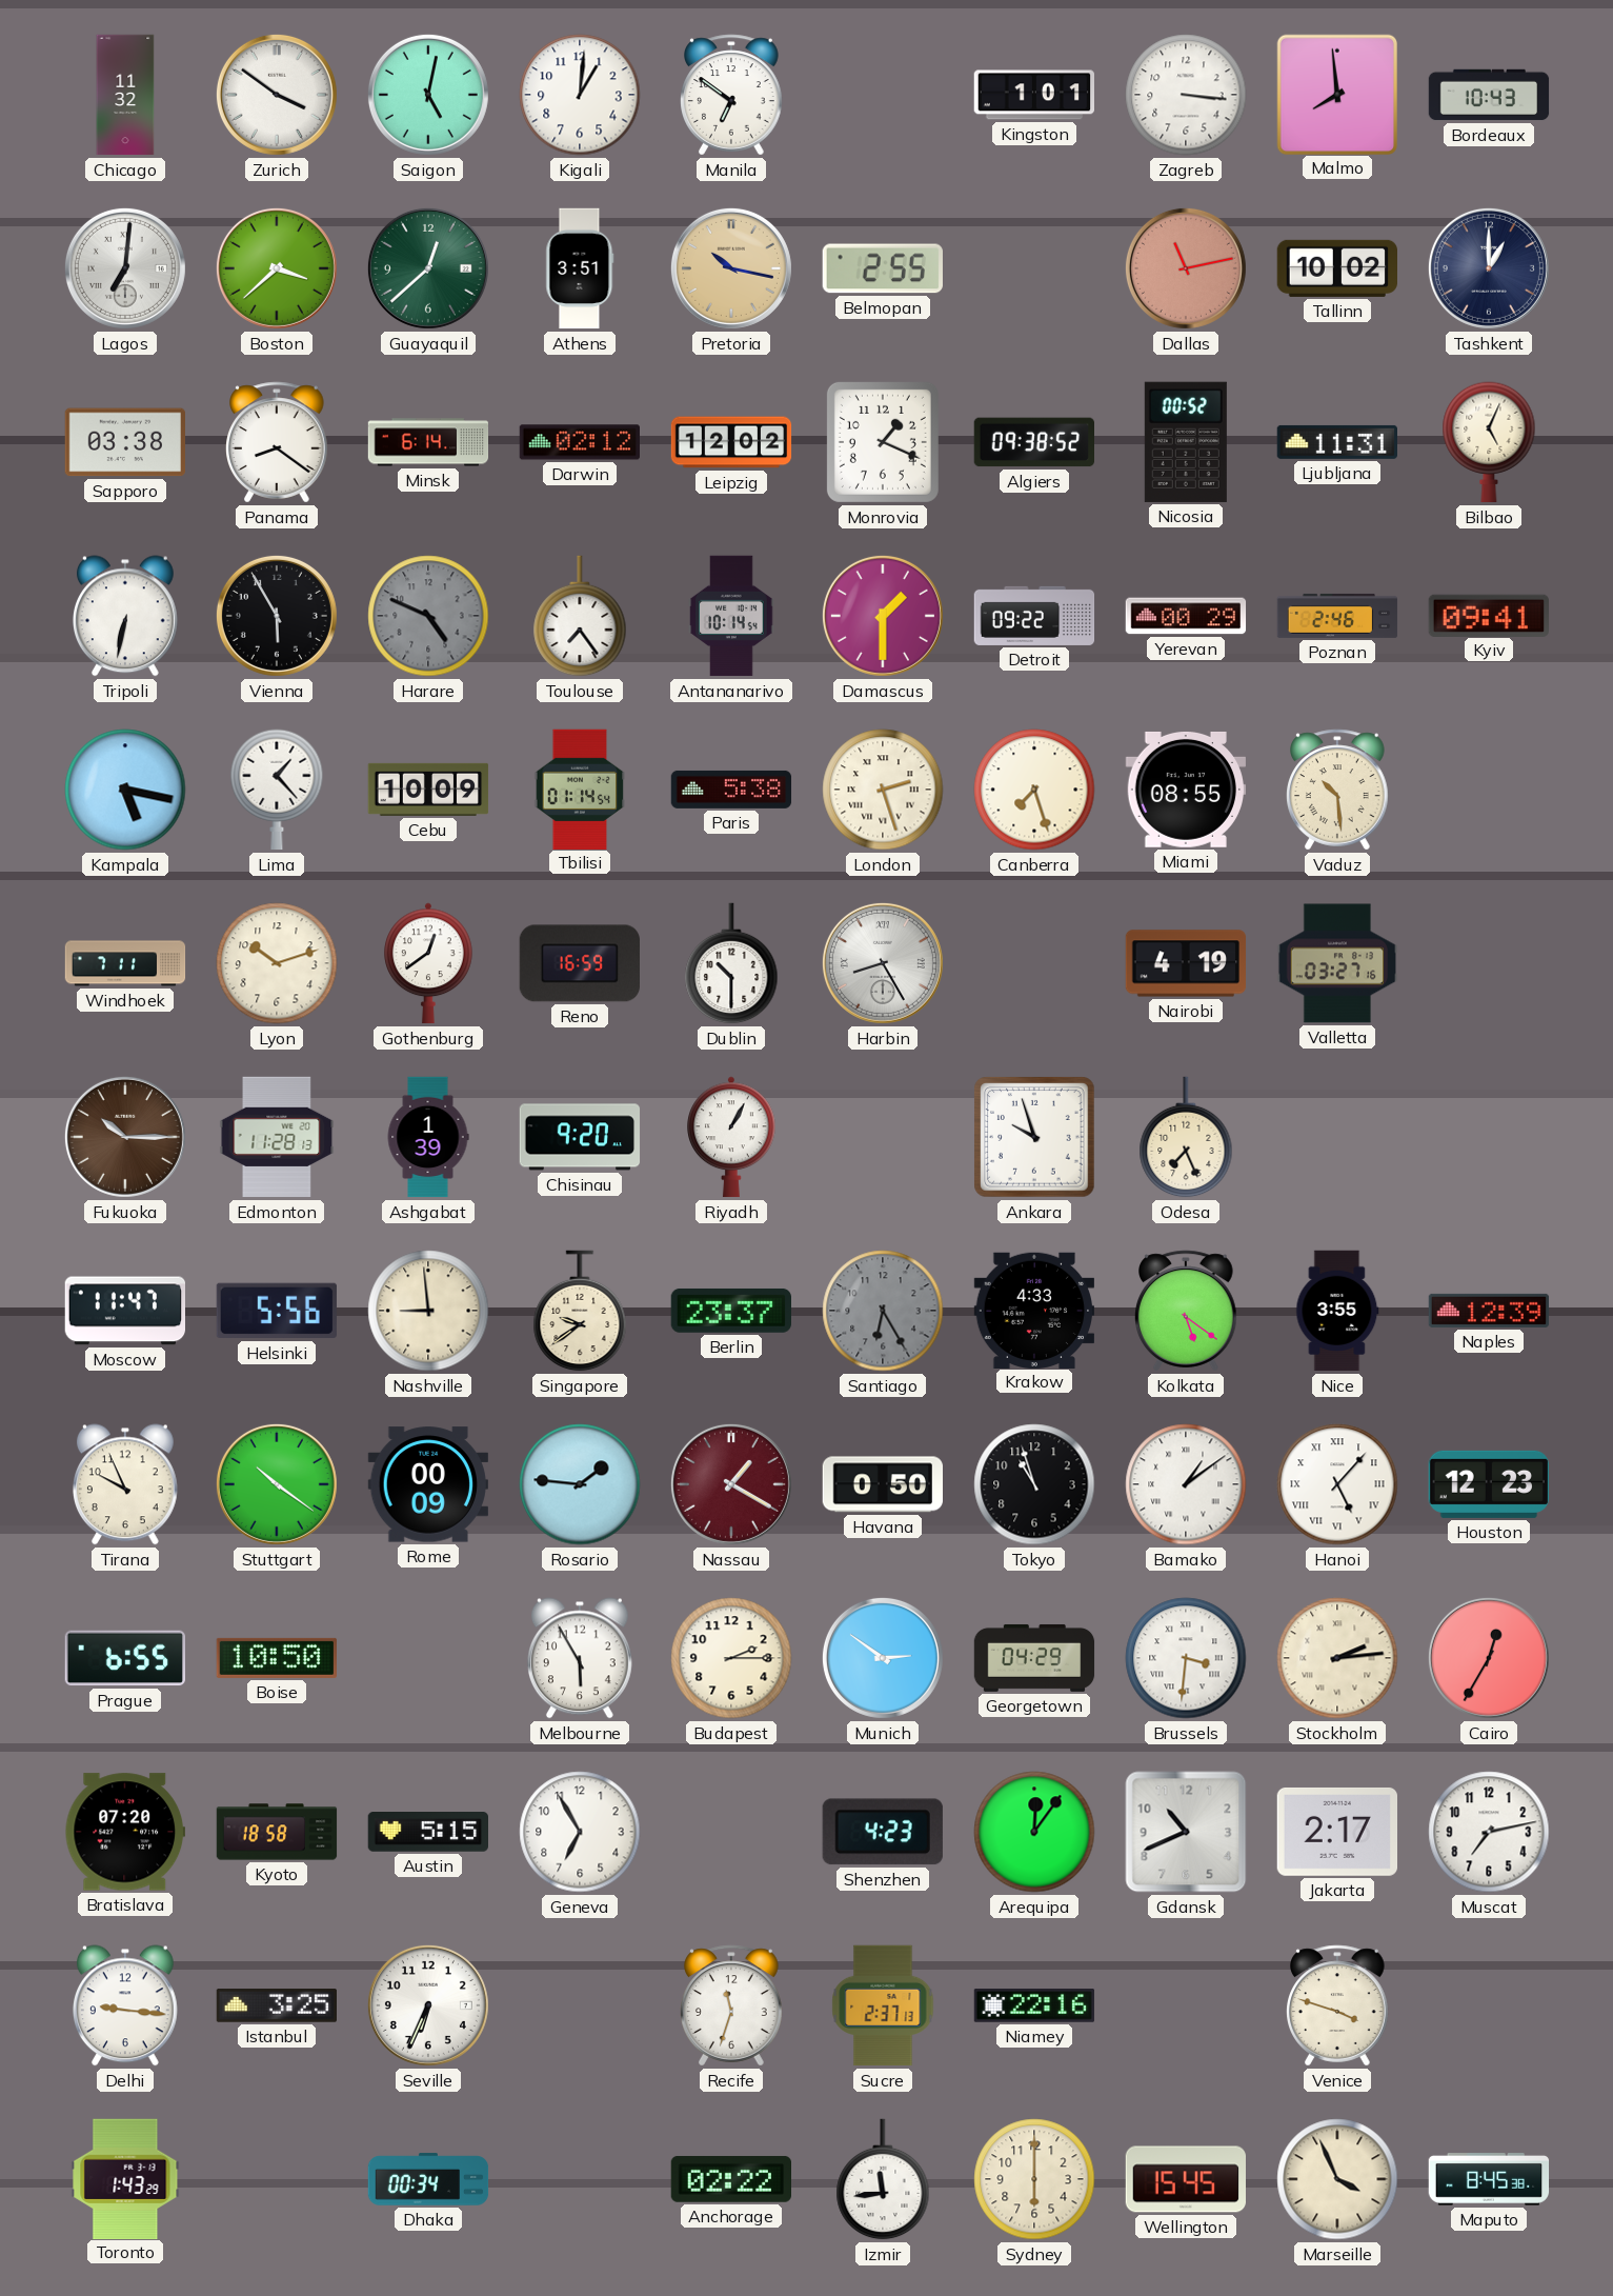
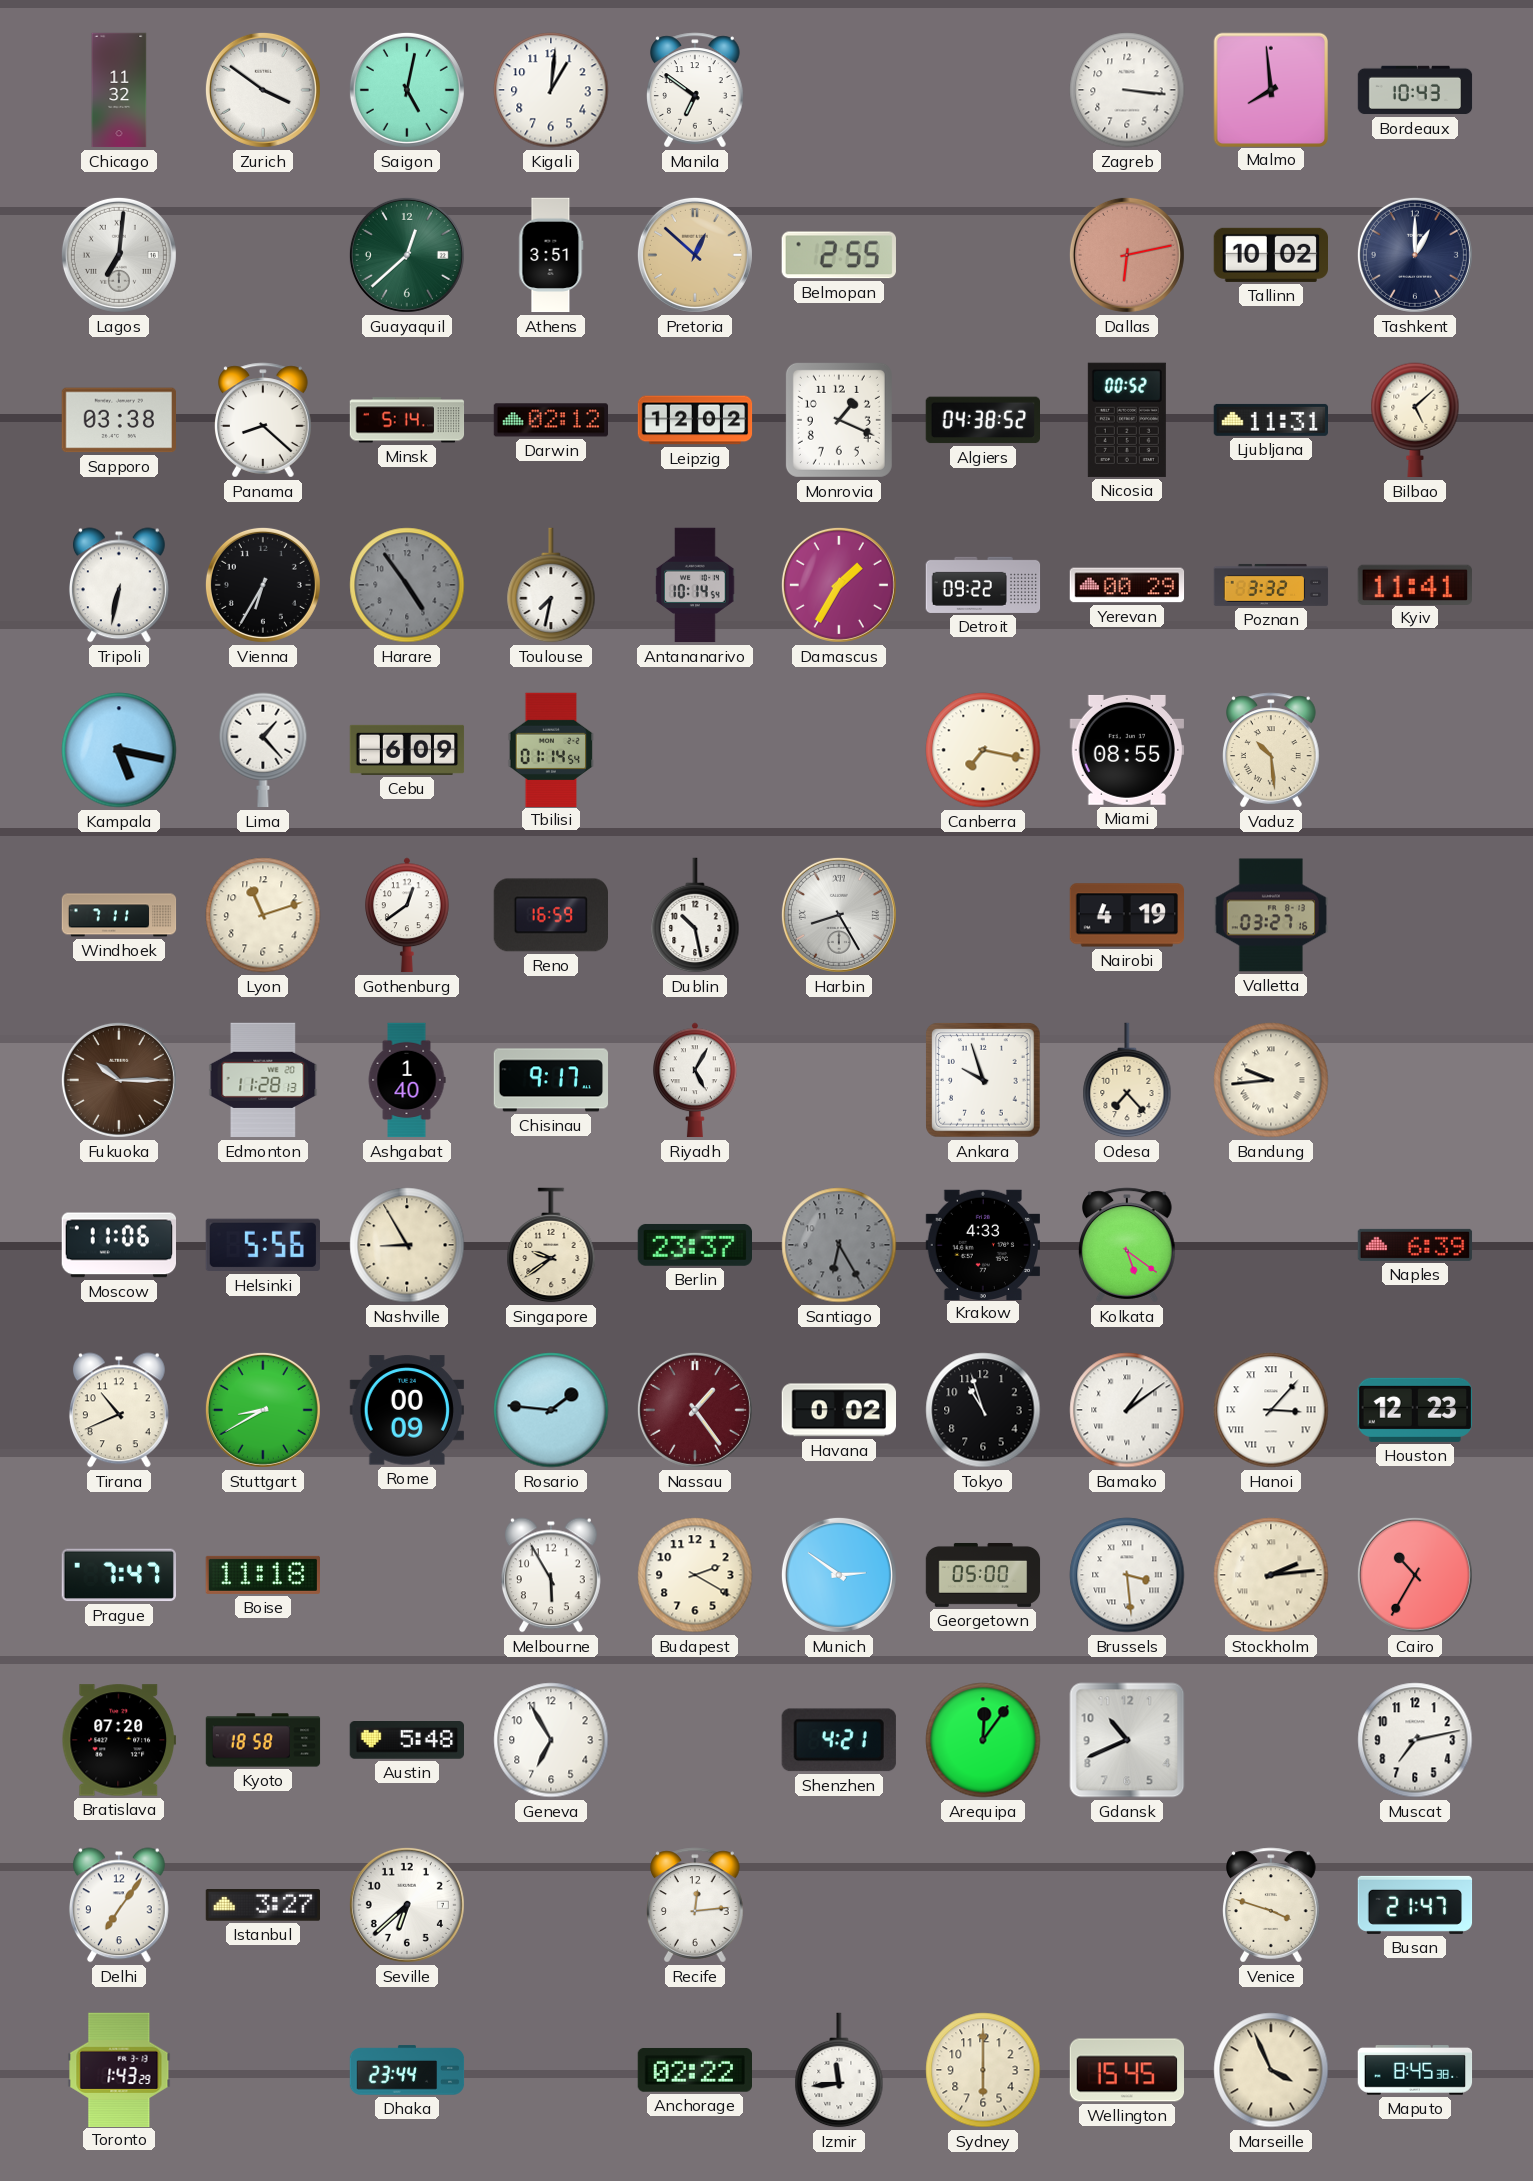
Kingston: 1:01 -> none (1033, 95)
Boston: 3:38 -> none (277, 268)
Pretoria: 10:17 -> 12:52 (695, 255)
Dallas: 11:13 -> 6:13 (1127, 255)
Panama: 8:21 -> 8:22 (264, 420)
Minsk: 6:14 -> 5:14 (407, 420)
Algiers: 09:38 -> 04:38 (982, 420)
Bilbao: 5:04 -> 5:08 (1415, 420)
Vienna: 5:55 -> 6:35 (263, 585)
Harare: 4:49 -> 4:54 (407, 585)
Toulouse: 7:24 -> 7:32 (551, 585)
Damascus: 1:30 -> 1:35 (839, 585)
Poznan: 2:46 -> 3:32 (1271, 585)
Kyiv: 09:41 -> 11:41 (1414, 584)
Cebu: 10:09 -> 6:09 (407, 750)
Paris: 5:38 -> none (731, 790)
London: 2:27 -> none (883, 790)
Canberra: 7:27 -> 7:17 (983, 750)
Lyon: 10:12 -> 11:12 (263, 915)
Dublin: 10:30 -> 10:28 (695, 915)
Ashgabat: 1:39 -> 1:40 (407, 1080)
Chisinau: 9:20 -> 9:17 (551, 1080)
Riyadh: 1:05 -> 5:05 (695, 1080)
Odesa: 7:26 -> 7:23 (1127, 1080)
Bandung: none -> 9:44 (1271, 1080)
Moscow: 11:47 -> 11:06 (118, 1245)
Nashville: 8:59 -> 8:55 (407, 1245)
Nice: 3:55 -> none (1337, 1311)
Naples: 12:39 -> 6:39 (1415, 1245)
Tirana: 9:56 -> 10:41 (119, 1410)
Stuttgart: 10:21 -> 8:40 (263, 1410)
Nassau: 1:20 -> 1:24 (695, 1410)
Havana: 0:50 -> 0:02 (838, 1410)
Hanoi: 5:07 -> 3:07 (1271, 1410)
Prague: 6:55 -> 7:47 (118, 1575)
Boise: 10:50 -> 11:18 (262, 1575)
Budapest: 2:15 -> 2:20 (695, 1575)
Georgetown: 04:29 -> 05:00 (983, 1575)
Brussels: 3:31 -> 3:29 (1127, 1575)
Cairo: 12:35 -> 10:35 (1415, 1575)
Austin: 5:15 -> 5:48 (406, 1741)
Shenzhen: 4:23 -> 4:21 (839, 1740)
Jakarta: 2:17 -> none (1336, 1832)
Delhi: 9:16 -> 7:06 (119, 1905)
Istanbul: 3:25 -> 3:27 (262, 1905)
Seville: 6:34 -> 6:38 (407, 1905)
Recife: 11:33 -> 12:14 (696, 1905)
Sucre: 2:37 -> none (883, 2005)
Niamey: 22:16 -> none (1034, 2005)
Busan: none -> 21:47 (1415, 1905)
Dhaka: 00:34 -> 23:44 (407, 2070)
